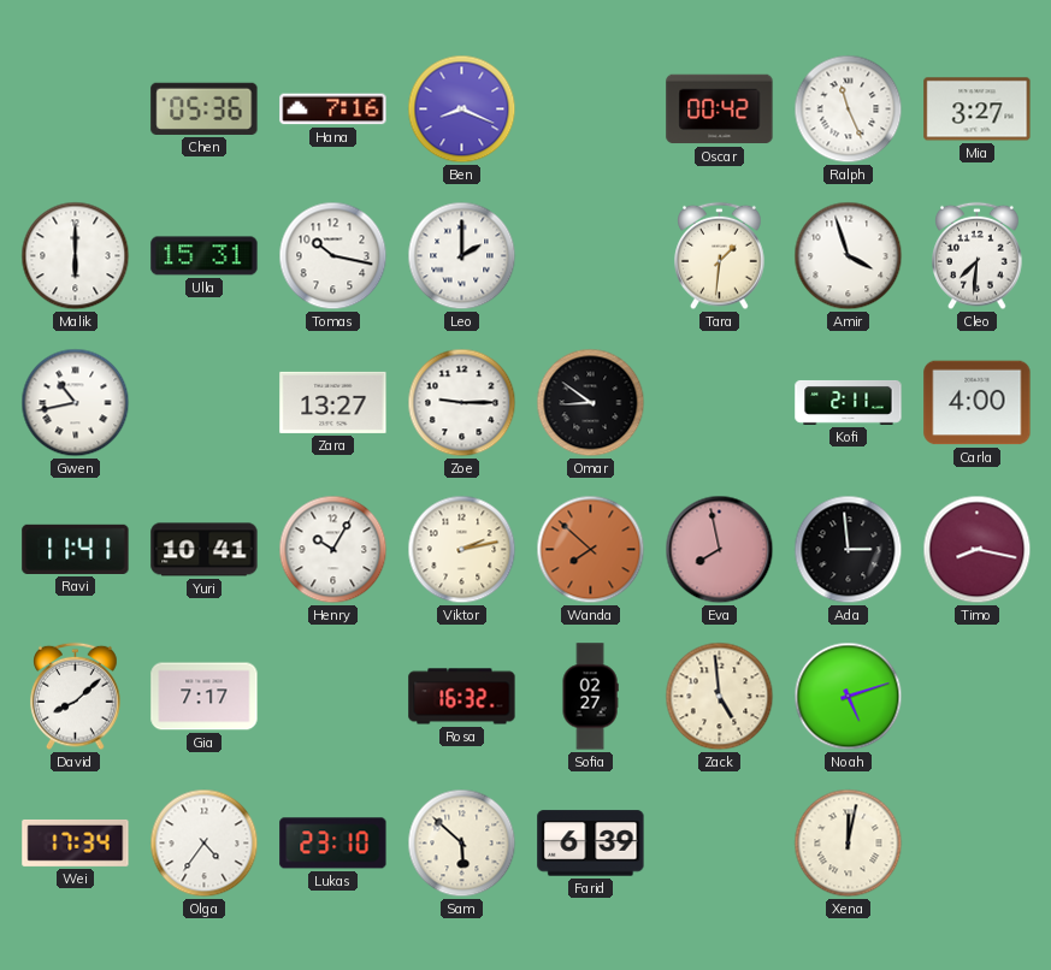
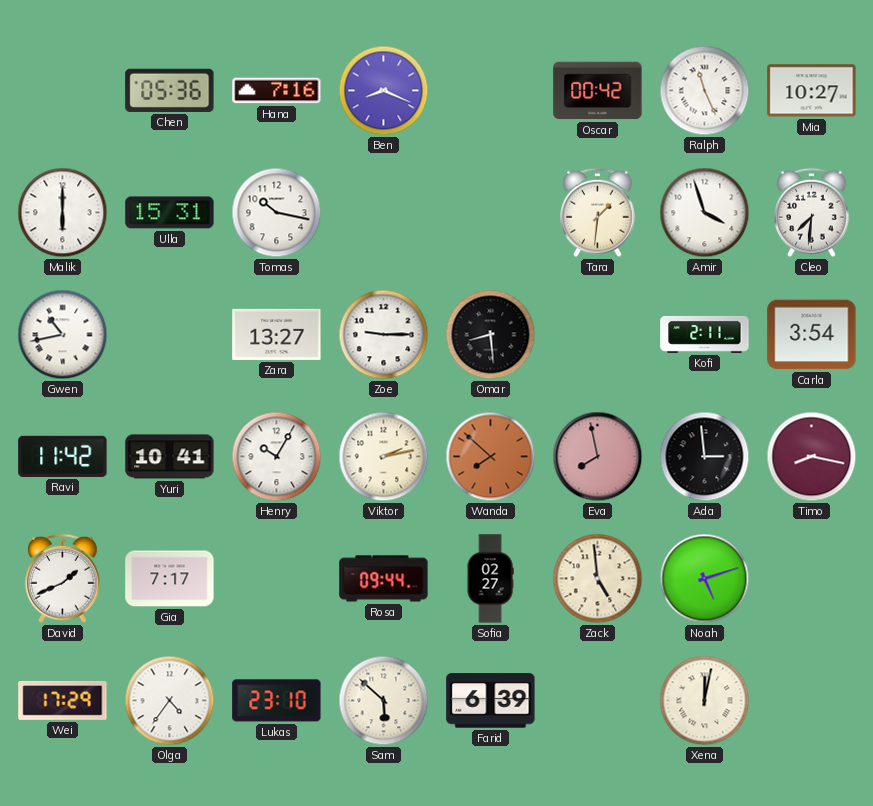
Mia: 3:27 -> 10:27 (812, 91)
Leo: 2:00 -> none (462, 256)
Omar: 8:51 -> 8:29 (491, 335)
Carla: 4:00 -> 3:54 (812, 335)
Ravi: 11:41 -> 11:42 (63, 456)
David: 8:08 -> 1:41 (63, 579)
Rosa: 16:32 -> 09:44 (384, 579)
Wei: 17:34 -> 17:29 (63, 700)
